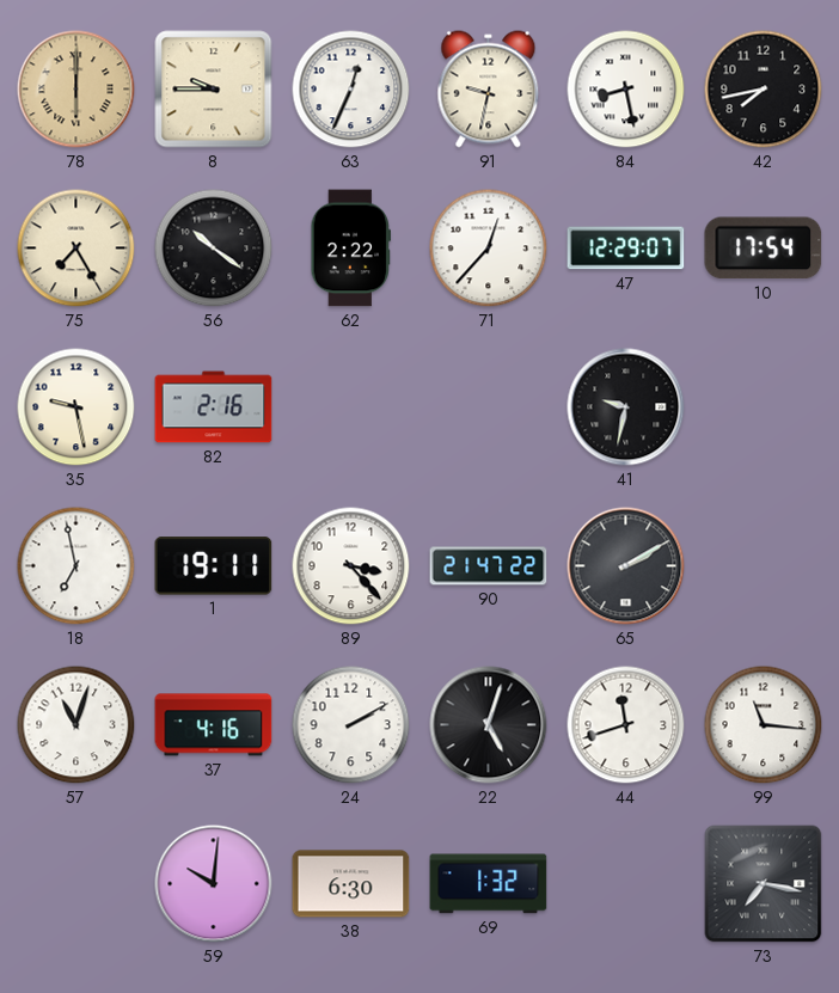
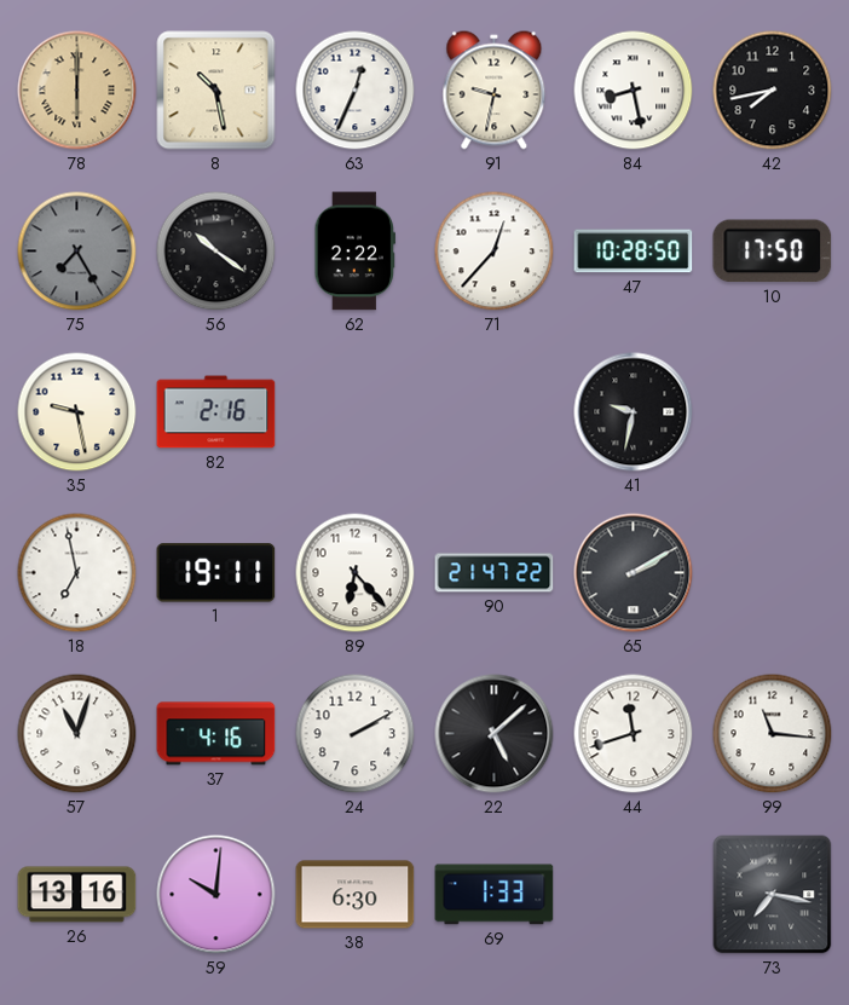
8: 9:45 -> 10:28 (216, 91)
75 dial: cream -> grey (77, 252)
47: 12:29 -> 10:28 (634, 252)
10: 17:54 -> 17:50 (773, 252)
89: 3:23 -> 6:23 (356, 573)
22: 5:03 -> 5:08 (495, 734)
26: none -> 13:16 (77, 895)
69: 1:32 -> 1:33 (495, 895)
